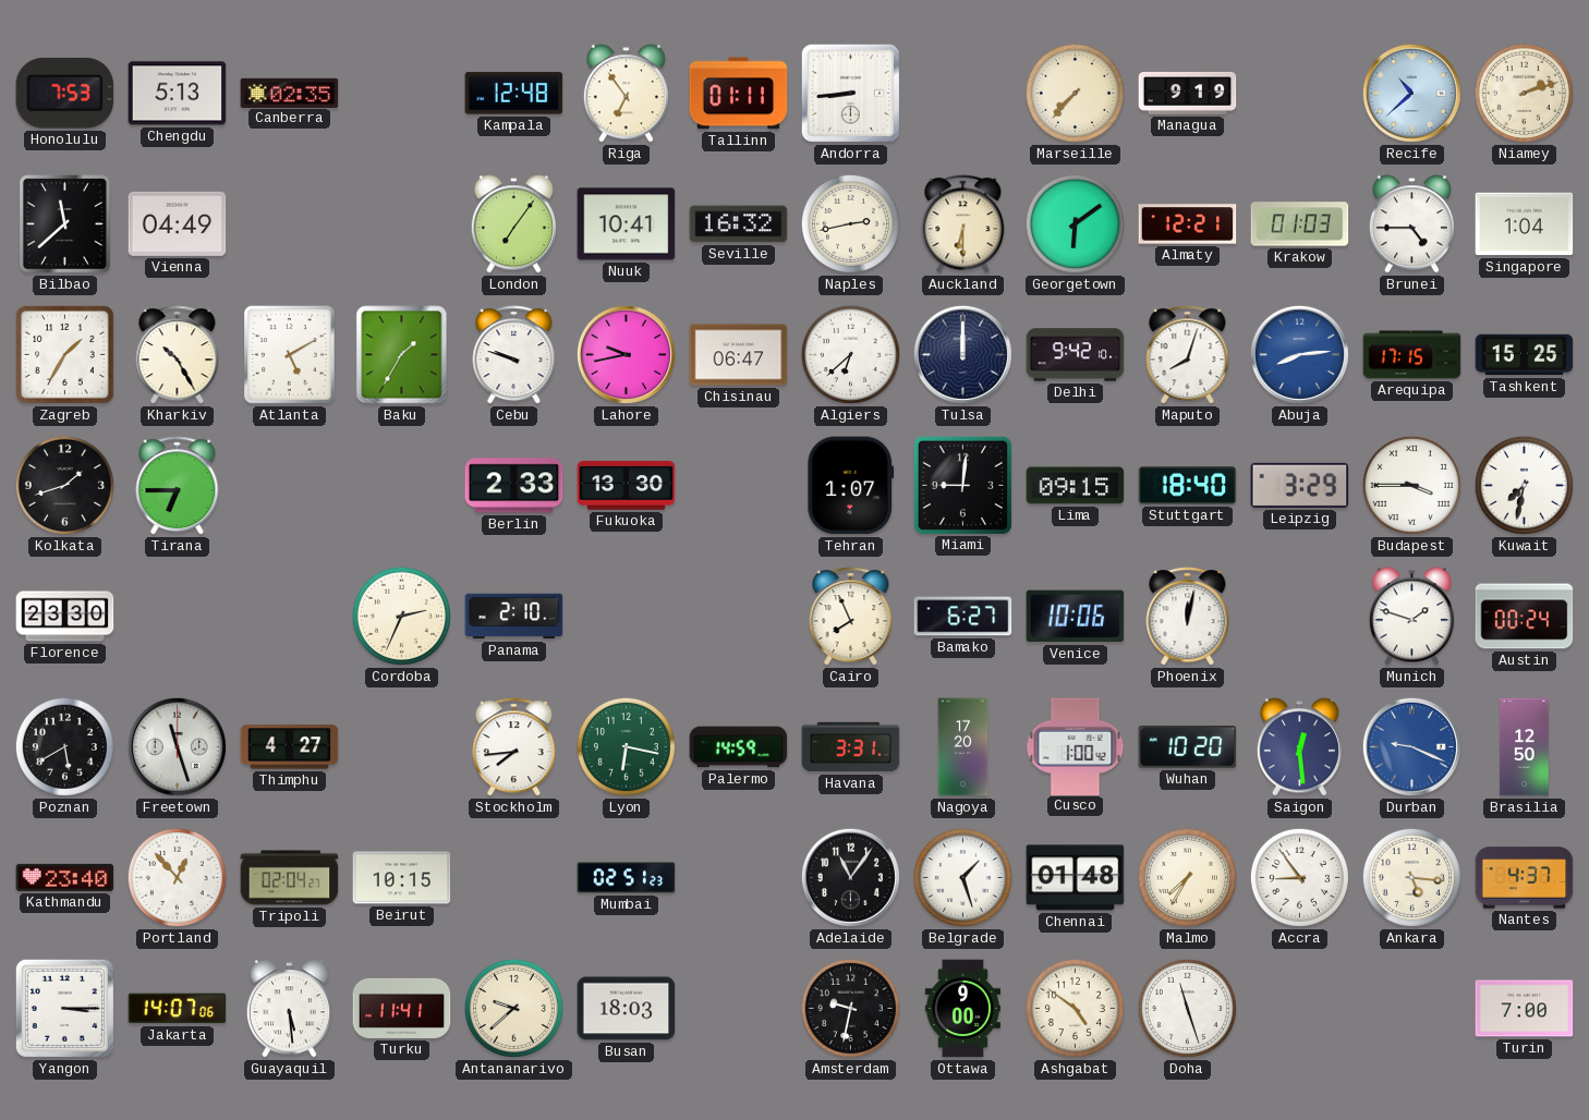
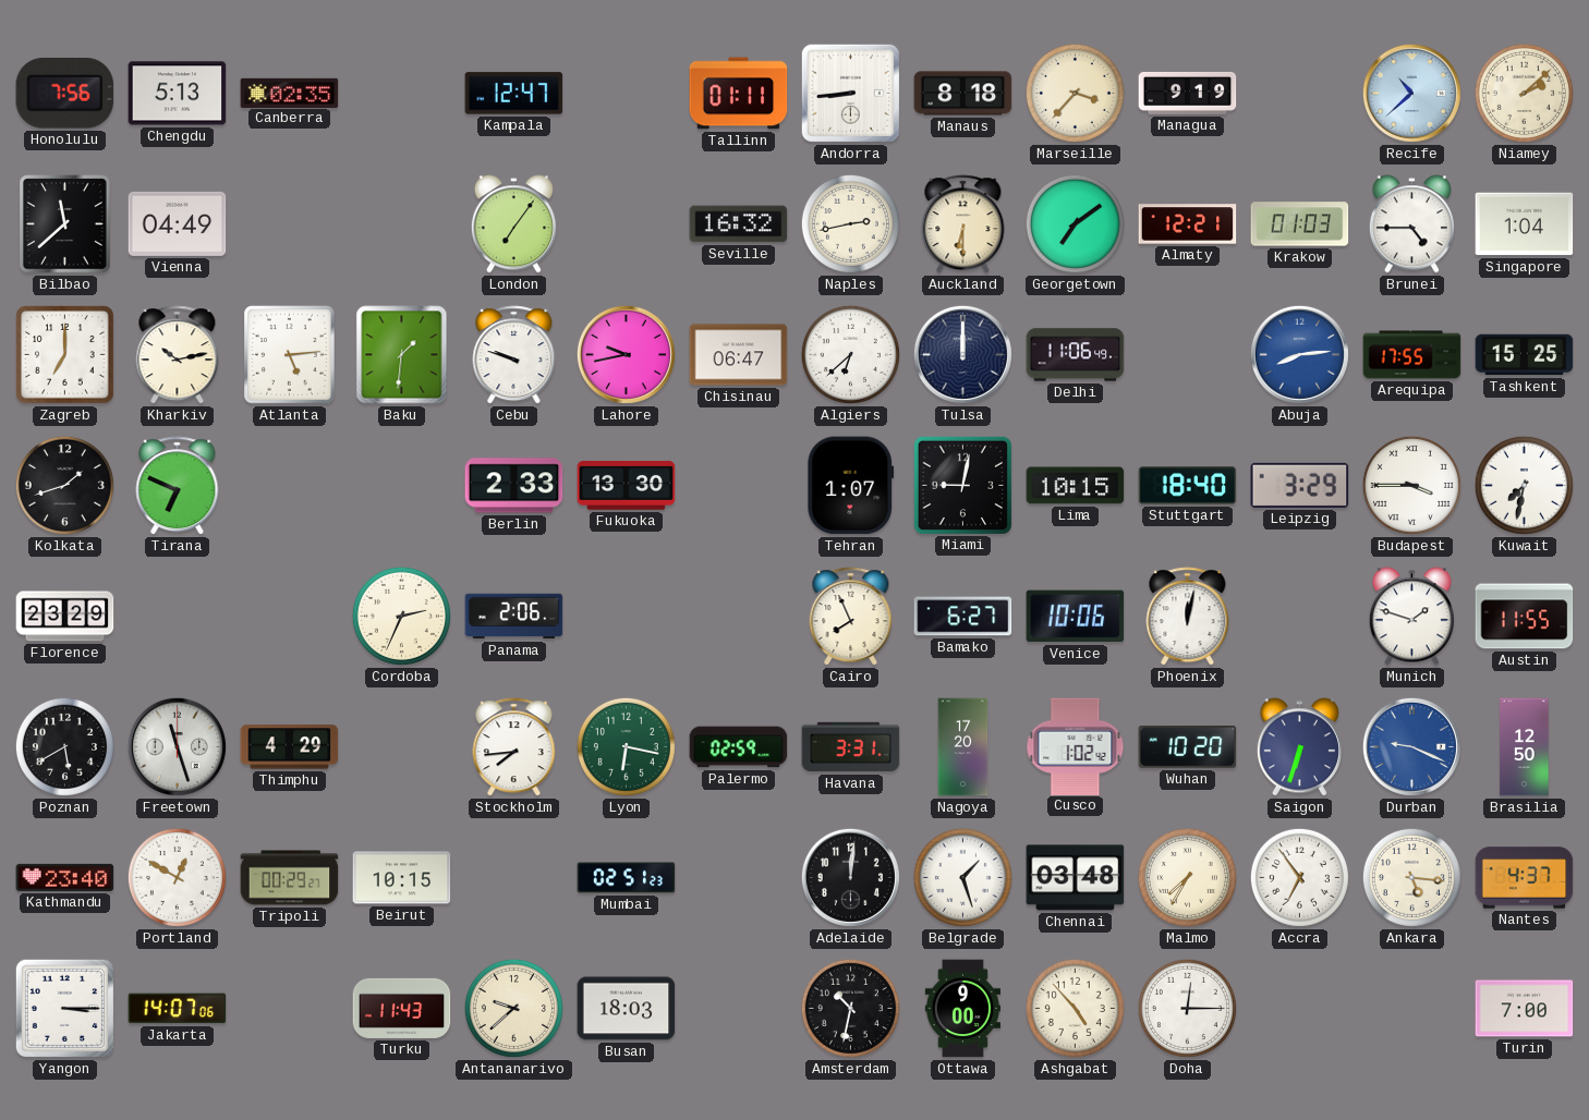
Honolulu: 7:53 -> 7:56 (65, 94)
Kampala: 12:48 -> 12:47 (514, 94)
Riga: 6:54 -> none (626, 94)
Manaus: none -> 8:18 (963, 94)
Marseille: 7:37 -> 3:37 (1075, 93)
Niamey: 2:12 -> 2:08 (1524, 93)
Nuuk: 10:41 -> none (627, 224)
Georgetown: 6:09 -> 7:09 (1075, 223)
Zagreb: 1:35 -> 7:00 (65, 355)
Kharkiv: 10:25 -> 10:13 (178, 355)
Atlanta: 5:10 -> 5:14 (290, 355)
Baku: 1:35 -> 1:31 (402, 355)
Delhi: 9:42 -> 11:06 (1076, 355)
Maputo: 8:03 -> none (1188, 355)
Arequipa: 17:15 -> 17:55 (1412, 355)
Tirana: 6:45 -> 6:49 (178, 486)
Miami: 9:01 -> 9:02 (962, 485)
Lima: 09:15 -> 10:15 (1076, 486)
Florence: 23:30 -> 23:29 (65, 617)
Panama: 2:10 -> 2:06 (514, 617)
Austin: 00:24 -> 11:55 (1525, 617)
Thimphu: 4:27 -> 4:29 (290, 747)
Palermo: 14:59 -> 02:59 (739, 747)
Cusco: 1:00 -> 1:02 (1076, 746)
Saigon: 12:29 -> 6:33 (1299, 747)
Portland: 12:53 -> 12:50 (177, 877)
Tripoli: 02:04 -> 00:29 (290, 878)
Adelaide: 11:06 -> 12:01 (850, 877)
Chennai: 01:48 -> 03:48 (1076, 878)
Accra: 8:54 -> 6:54 (1299, 877)
Guayaquil: 5:29 -> none (289, 1009)
Turku: 11:41 -> 11:43 (402, 1008)
Amsterdam: 9:32 -> 10:32 (850, 1008)
Ashgabat: 4:51 -> 4:53 (1075, 1008)
Doha: 11:27 -> 12:15 (1187, 1008)
